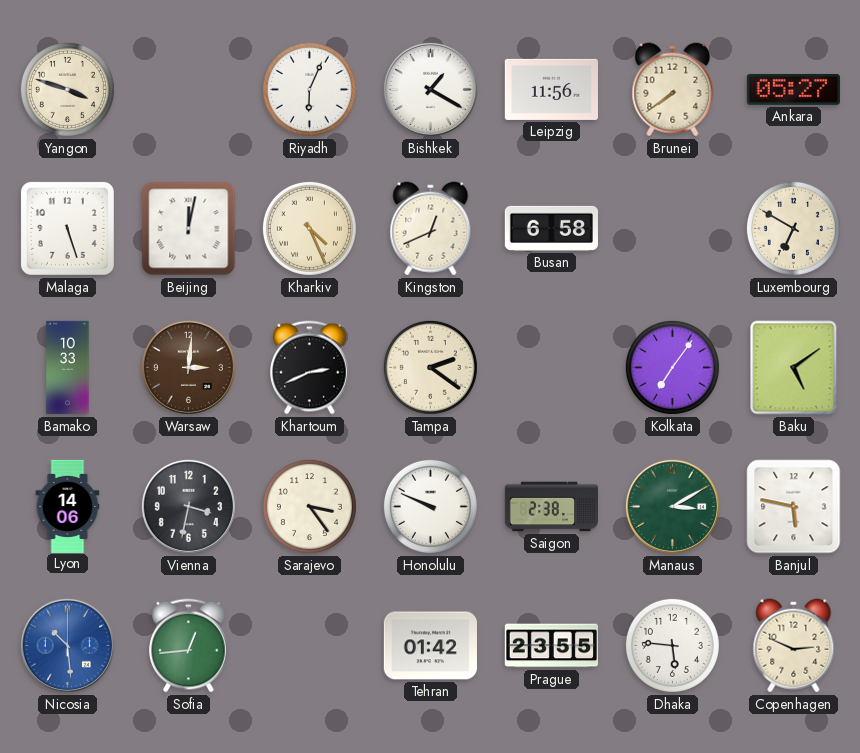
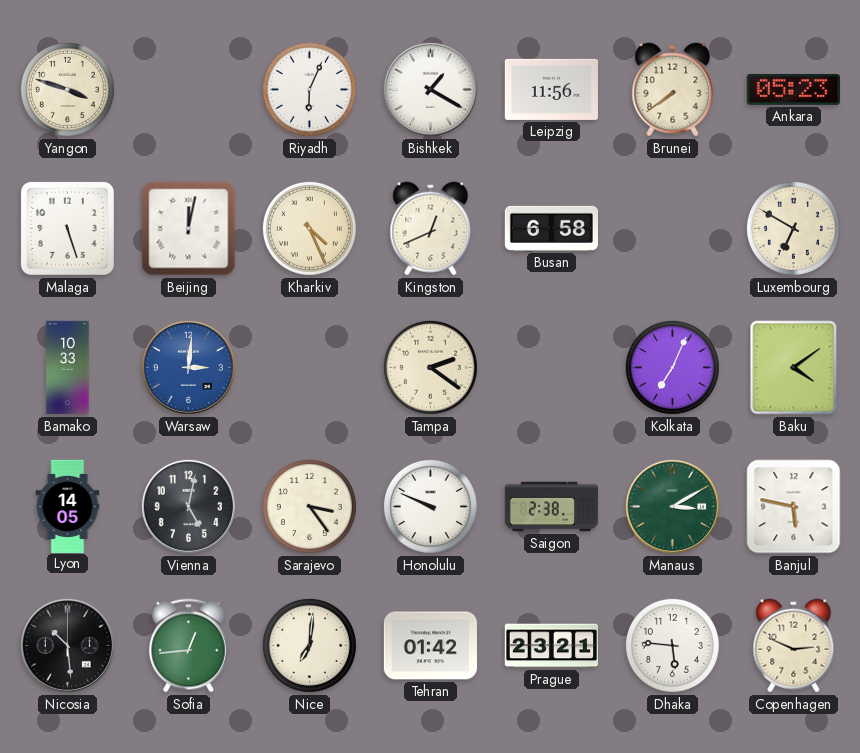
Ankara: 05:27 -> 05:23 (793, 89)
Warsaw dial: brown -> blue (188, 367)
Khartoum: 2:41 -> none (310, 368)
Kolkata: 7:06 -> 7:04 (672, 367)
Baku: 5:09 -> 4:09 (794, 368)
Lyon: 14:06 -> 14:05 (68, 506)
Vienna: 3:32 -> 5:02 (188, 506)
Nicosia dial: blue -> black (67, 645)
Nice: none -> 7:01 (309, 645)
Prague: 23:55 -> 23:21 (551, 646)
